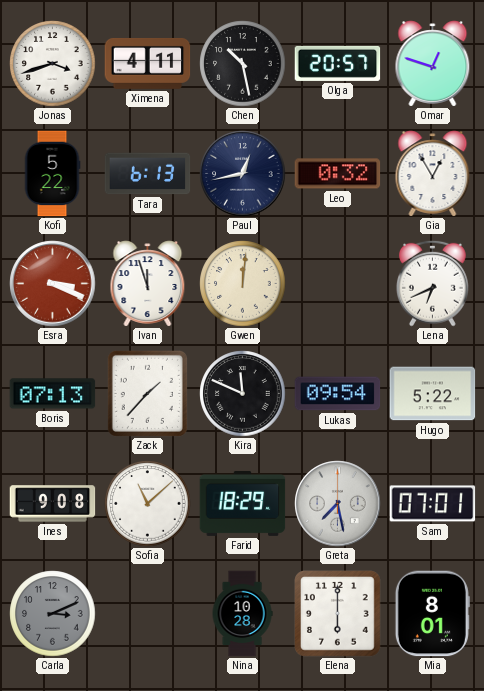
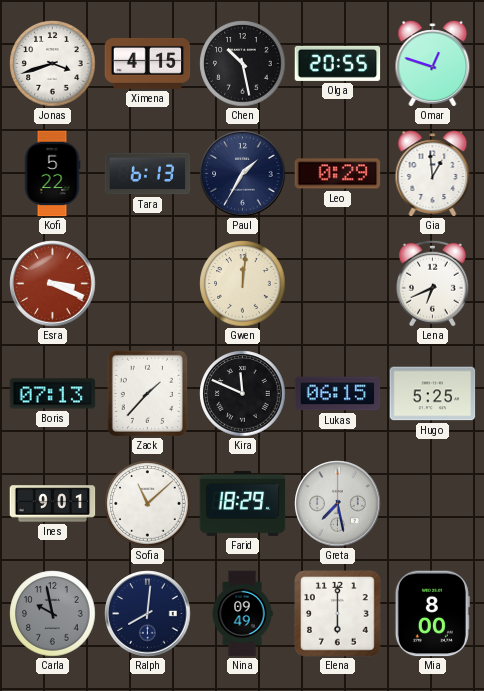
Ximena: 4:11 -> 4:15 (148, 63)
Olga: 20:57 -> 20:55 (338, 63)
Paul: 12:43 -> 1:35 (243, 174)
Leo: 0:32 -> 0:29 (338, 174)
Gia: 12:55 -> 12:59 (433, 174)
Ivan: 11:57 -> none (148, 284)
Lukas: 09:54 -> 06:15 (338, 394)
Hugo: 5:22 -> 5:25 (433, 394)
Ines: 9:08 -> 9:01 (53, 504)
Sam: 07:01 -> none (433, 504)
Carla: 3:11 -> 9:58 (53, 614)
Ralph: none -> 8:01 (148, 614)
Nina: 10:28 -> 09:49 (242, 614)
Mia: 8:01 -> 8:00 (432, 614)
